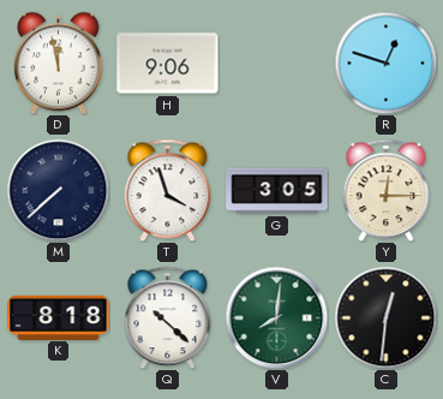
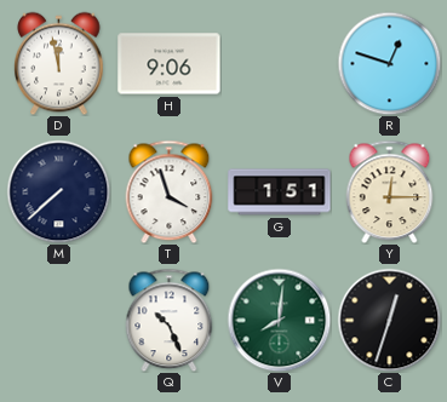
G: 3:05 -> 1:51 (280, 193)
K: 8:18 -> none (59, 317)
Q: 10:22 -> 10:26 (170, 320)
C: 12:31 -> 12:33 (389, 320)
